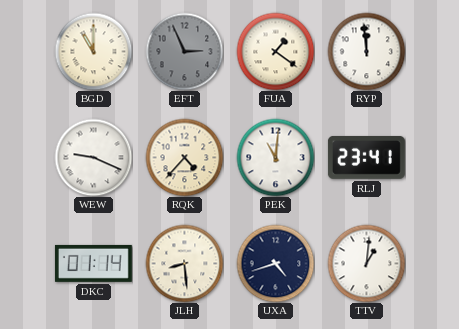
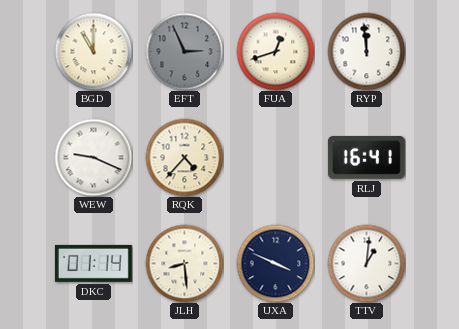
FUA: 1:21 -> 12:42 (275, 51)
PEK: 11:01 -> none (275, 157)
RLJ: 23:41 -> 16:41 (366, 157)
UXA: 4:42 -> 3:49 (275, 263)
